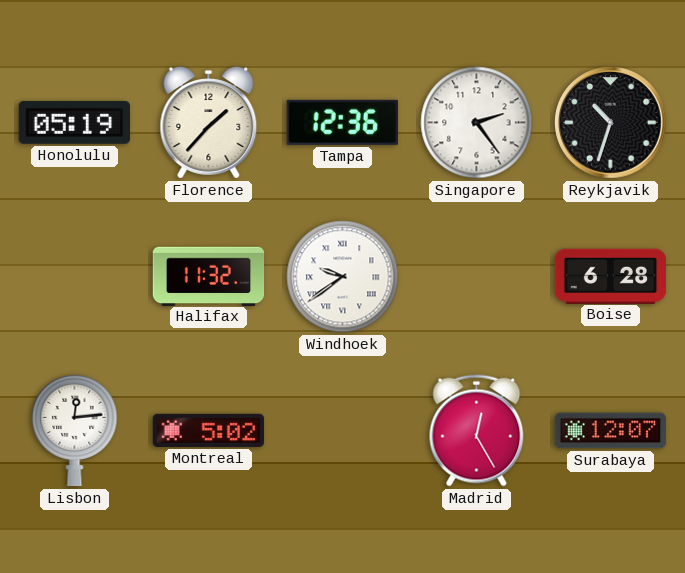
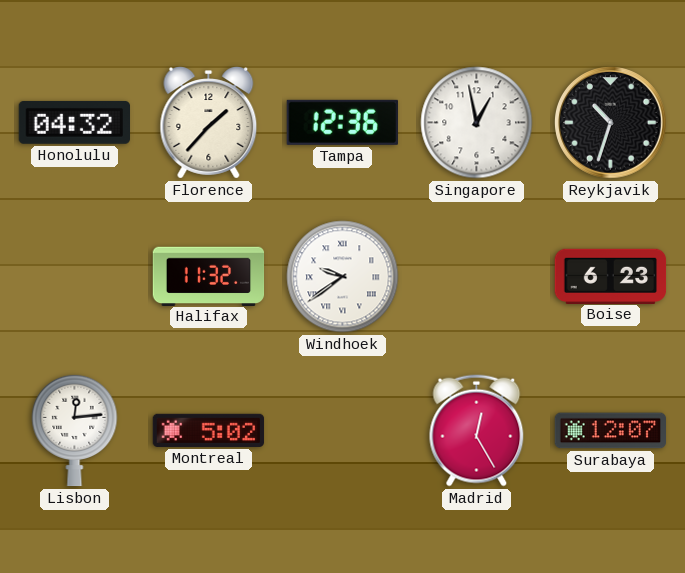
Honolulu: 05:19 -> 04:32 (74, 122)
Singapore: 2:24 -> 12:58 (477, 123)
Boise: 6:28 -> 6:23 (611, 276)
